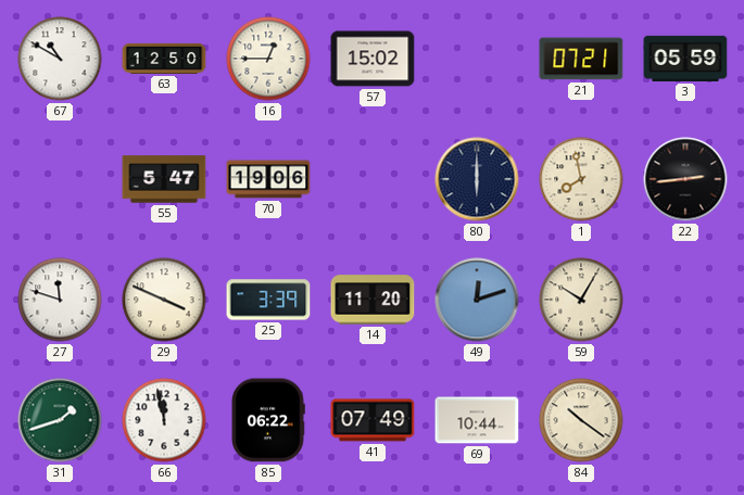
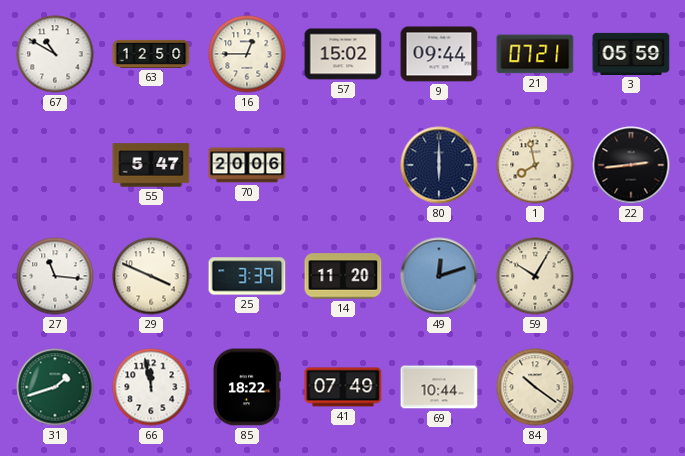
9: none -> 09:44 (439, 54)
70: 19:06 -> 20:06 (247, 165)
27: 11:48 -> 11:16 (55, 276)
85: 06:22 -> 18:22 (247, 387)
